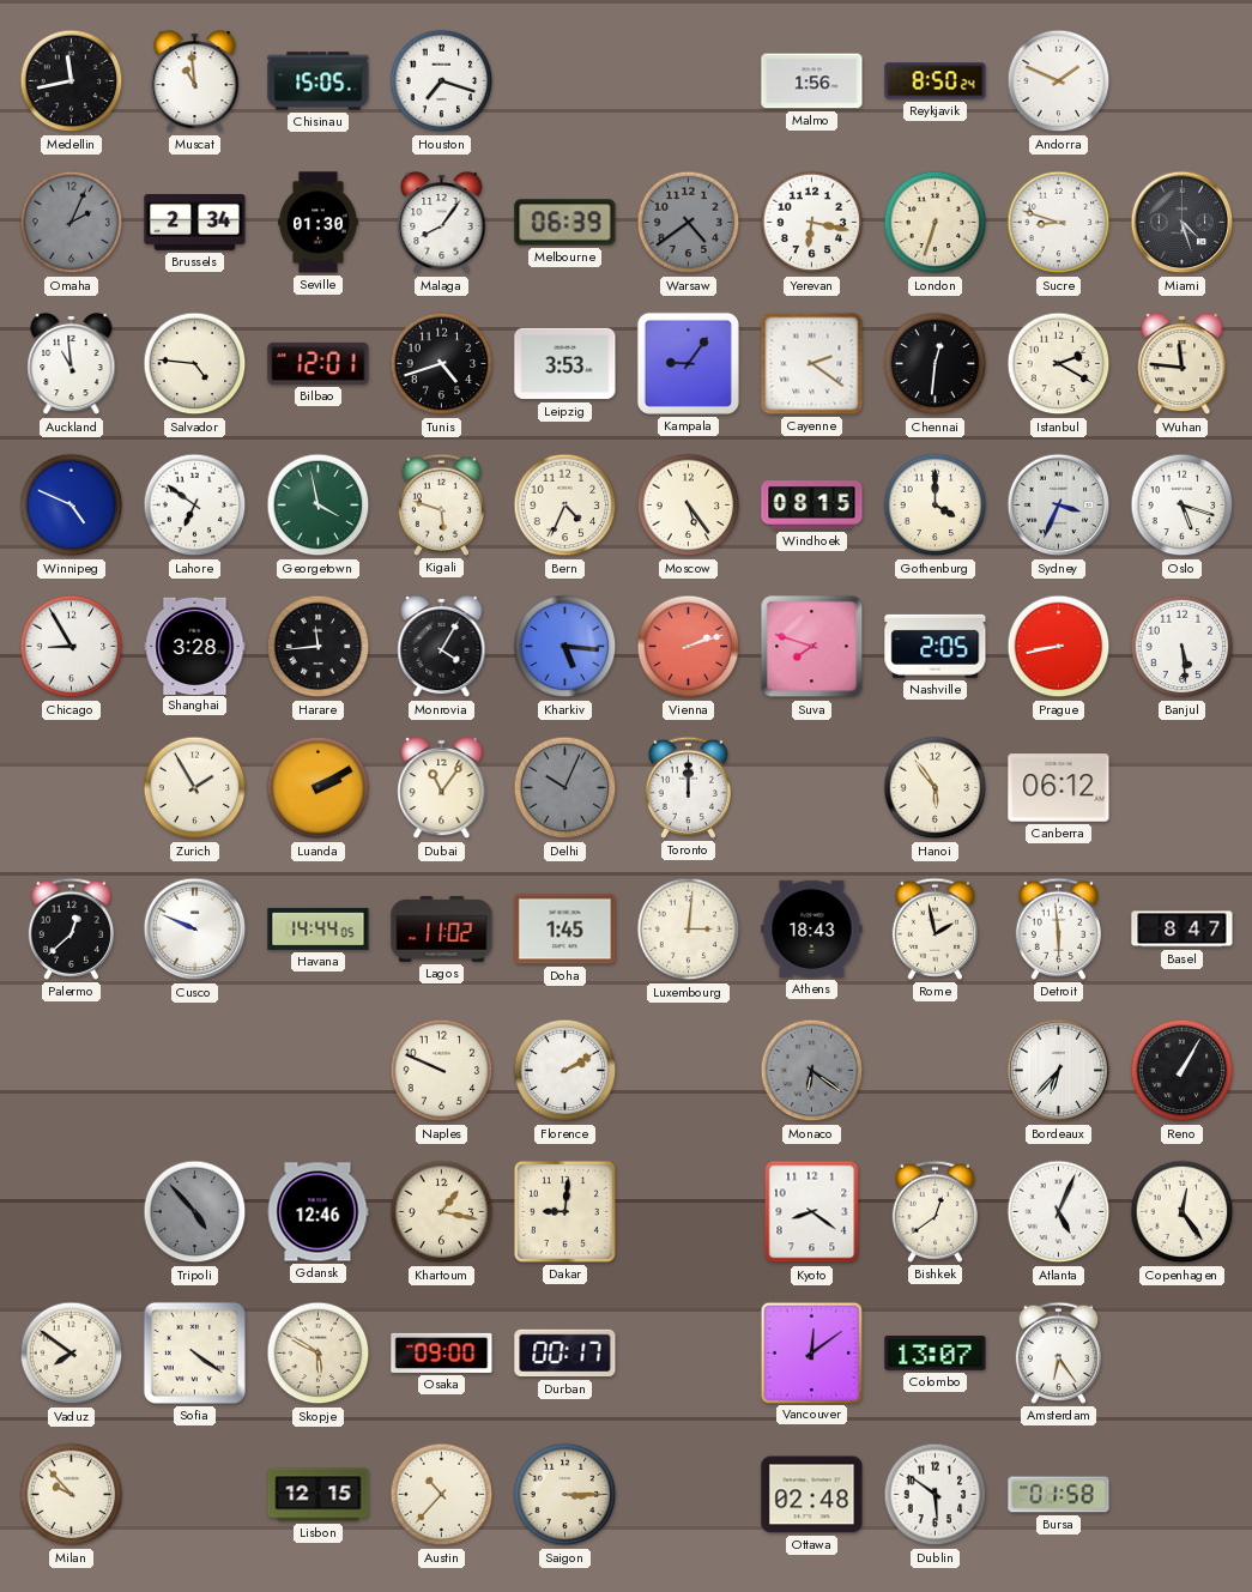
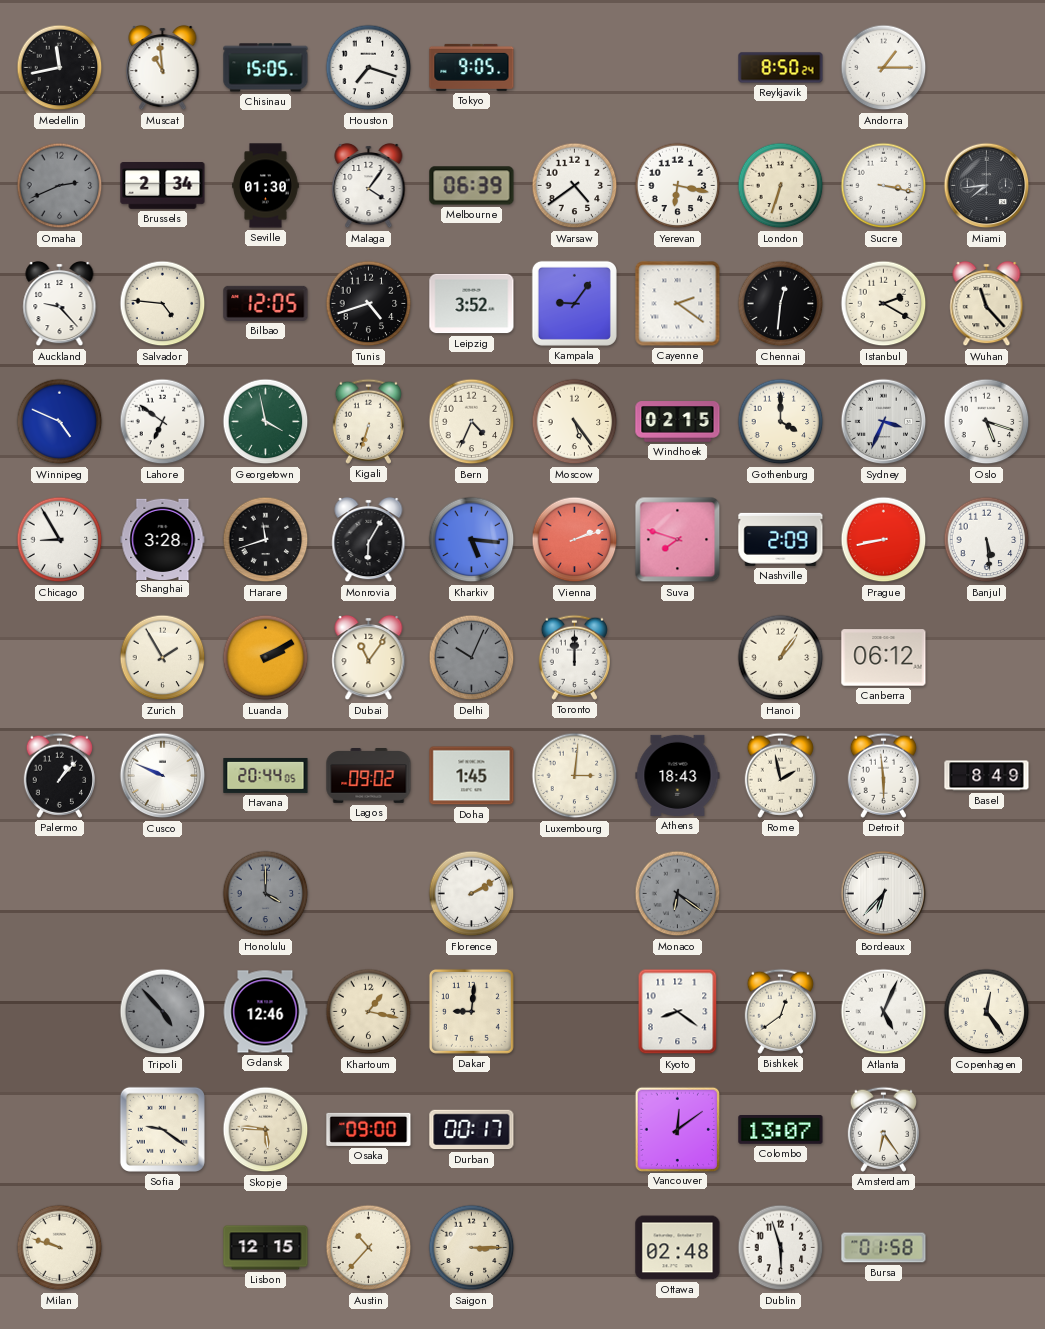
Tokyo: none -> 9:05 (472, 67)
Malmo: 1:56 -> none (812, 81)
Andorra: 1:49 -> 1:15 (884, 68)
Omaha: 2:04 -> 2:41 (60, 186)
Malaga: 8:06 -> 4:06 (369, 186)
Warsaw dial: grey -> white (575, 186)
Sucre: 8:48 -> 3:17 (884, 186)
Miami: 4:27 -> 7:44 (987, 186)
Auckland: 10:59 -> 9:23 (60, 304)
Bilbao: 12:01 -> 12:05 (266, 303)
Leipzig: 3:53 -> 3:52 (472, 304)
Wuhan: 11:46 -> 11:23 (987, 304)
Kigali: 5:48 -> 6:33 (368, 421)
Windhoek: 08:15 -> 02:15 (678, 422)
Harare: 11:44 -> 11:42 (266, 540)
Monrovia: 4:05 -> 6:05 (369, 540)
Nashville: 2:05 -> 2:09 (781, 539)
Hanoi: 5:54 -> 1:06 (781, 658)
Palermo: 12:38 -> 1:07 (59, 775)
Havana: 14:44 -> 20:44 (266, 775)
Lagos: 11:02 -> 09:02 (369, 776)
Basel: 8:47 -> 8:49 (987, 776)
Honolulu: none -> 4:00 (266, 894)
Naples: 9:49 -> none (442, 1071)
Reno: 1:05 -> none (1183, 1071)
Vaduz: 7:51 -> none (72, 1354)
Sofia: 4:21 -> 9:21 (162, 1129)
Skopje: 5:50 -> 5:46 (266, 1130)
Milan: 9:53 -> 9:48 (60, 1248)
Dublin: 5:51 -> 5:57 (781, 1248)
